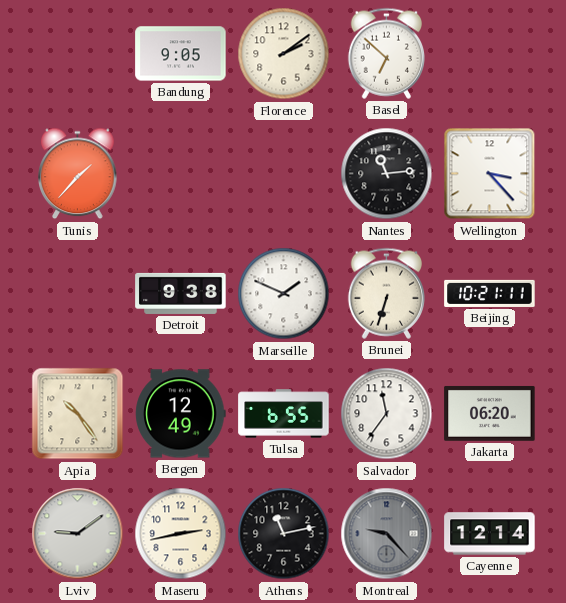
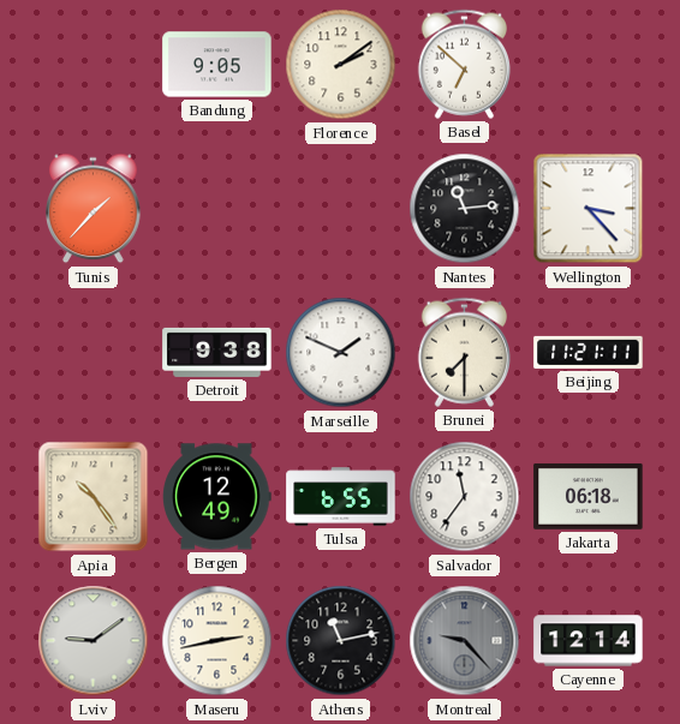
Brunei: 6:33 -> 7:30 (464, 352)
Beijing: 10:21 -> 11:21 (589, 352)
Jakarta: 06:20 -> 06:18 (589, 497)
